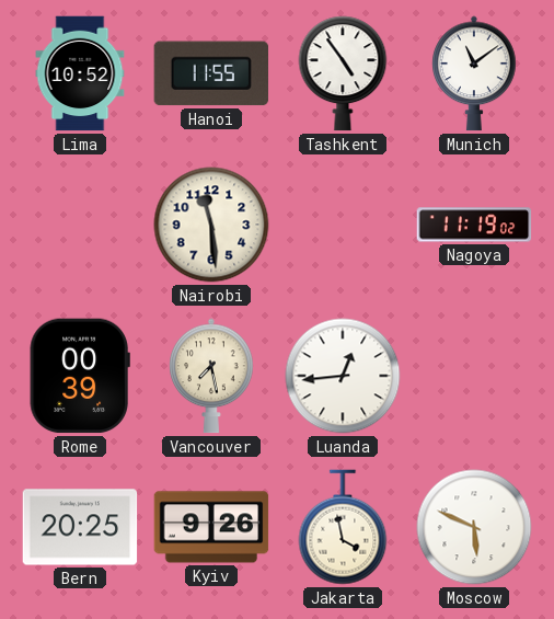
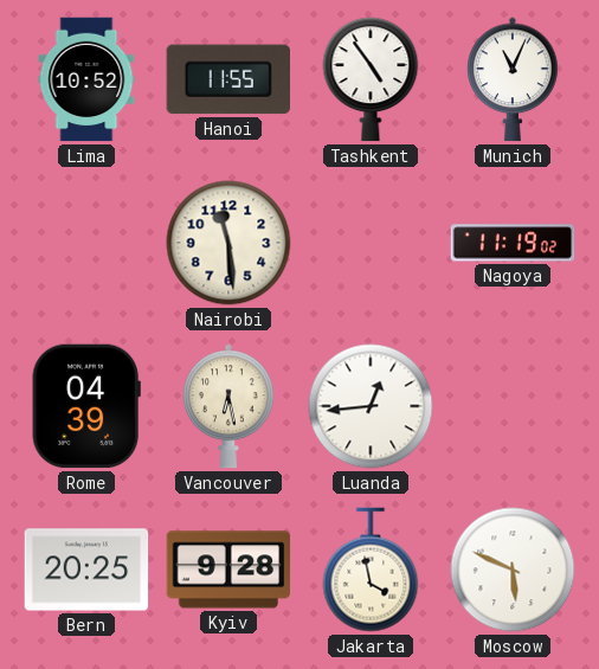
Munich: 11:09 -> 11:04 (513, 79)
Rome: 00:39 -> 04:39 (86, 406)
Vancouver: 7:28 -> 6:28 (228, 406)
Kyiv: 9:26 -> 9:28 (228, 570)
